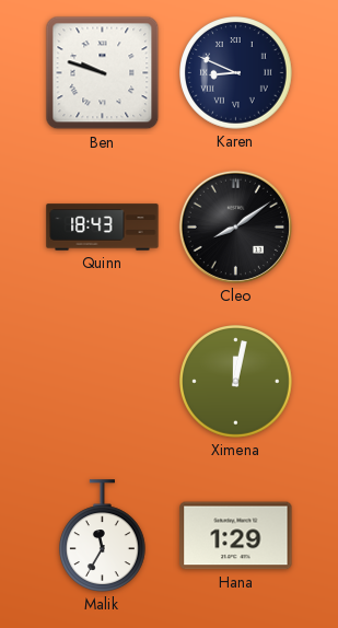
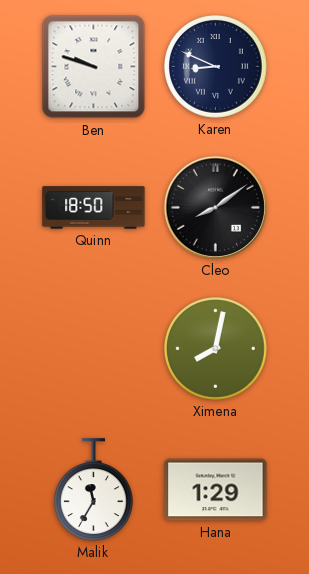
Quinn: 18:43 -> 18:50 (94, 208)
Ximena: 12:02 -> 8:02 (216, 349)
